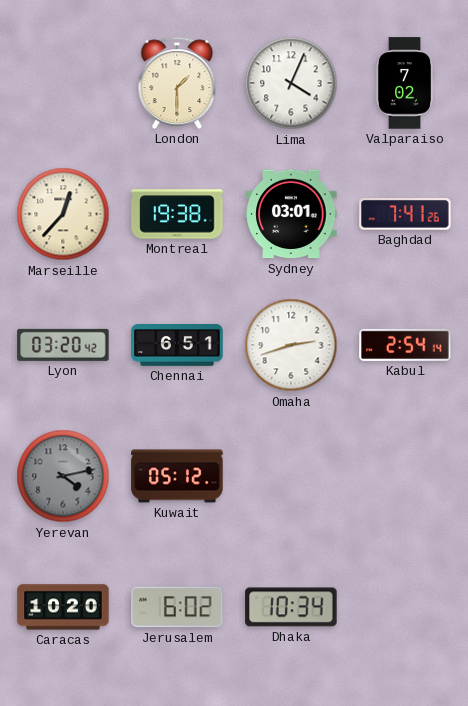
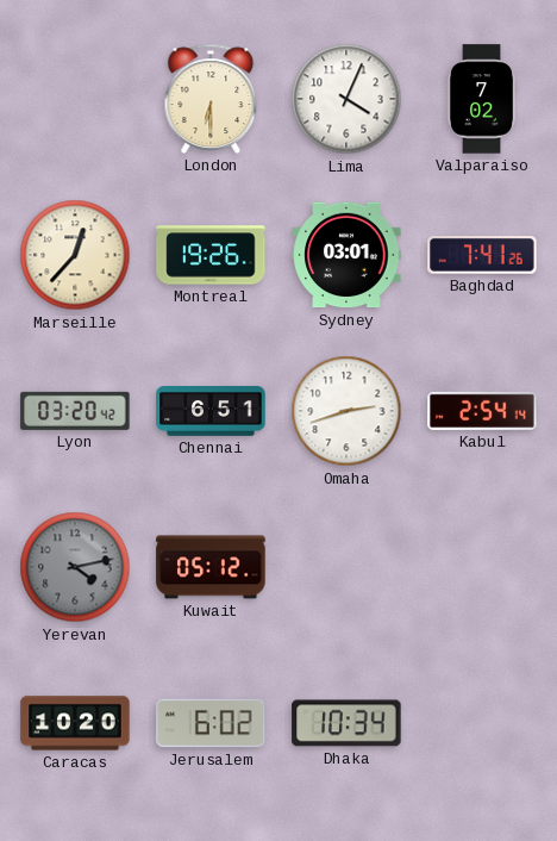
London: 1:30 -> 6:30 (211, 99)
Montreal: 19:38 -> 19:26 (211, 255)
